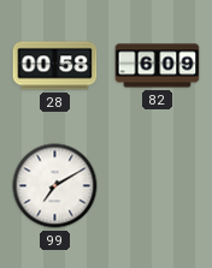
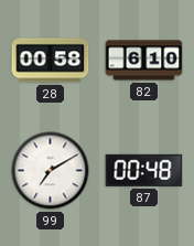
82: 6:09 -> 6:10 (144, 61)
87: none -> 00:48 (144, 170)
